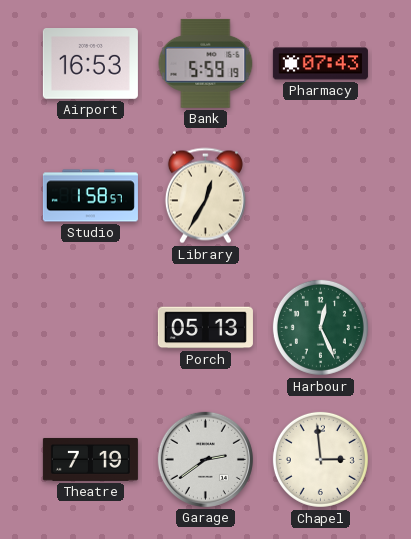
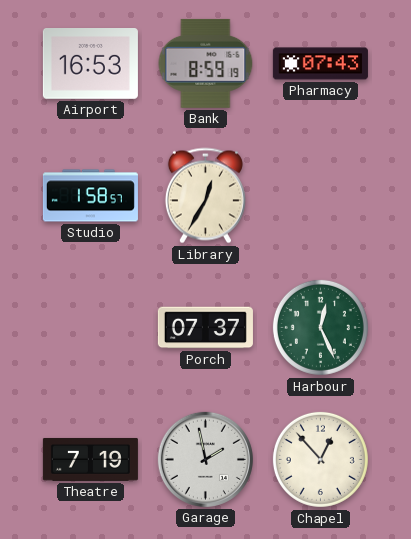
Bank: 5:59 -> 8:59 (206, 63)
Porch: 05:13 -> 07:37 (205, 328)
Garage: 2:39 -> 1:58 (205, 459)
Chapel: 2:59 -> 12:53 (320, 459)
